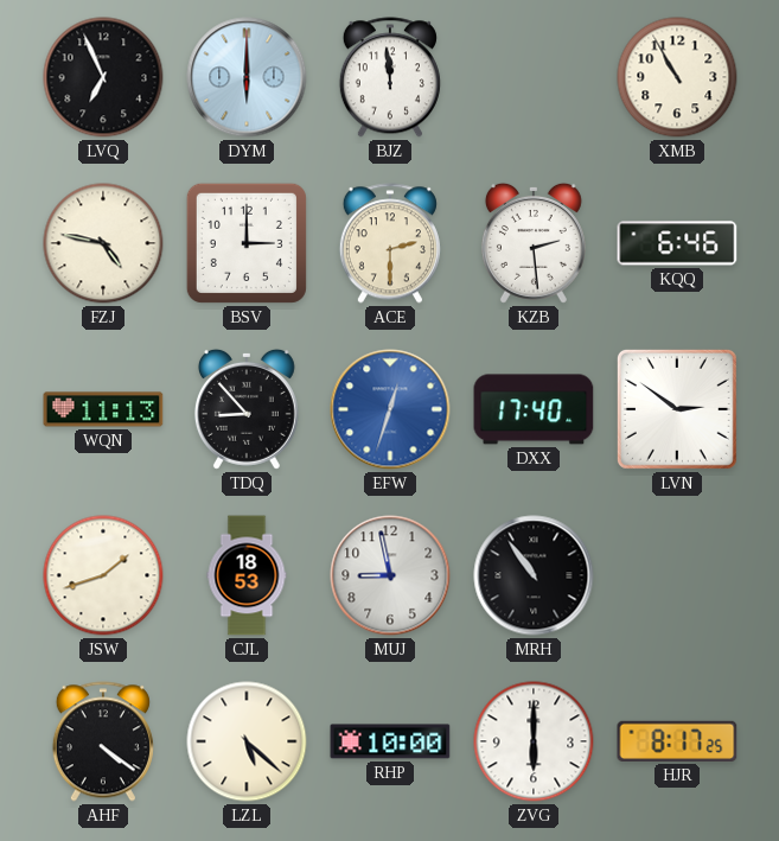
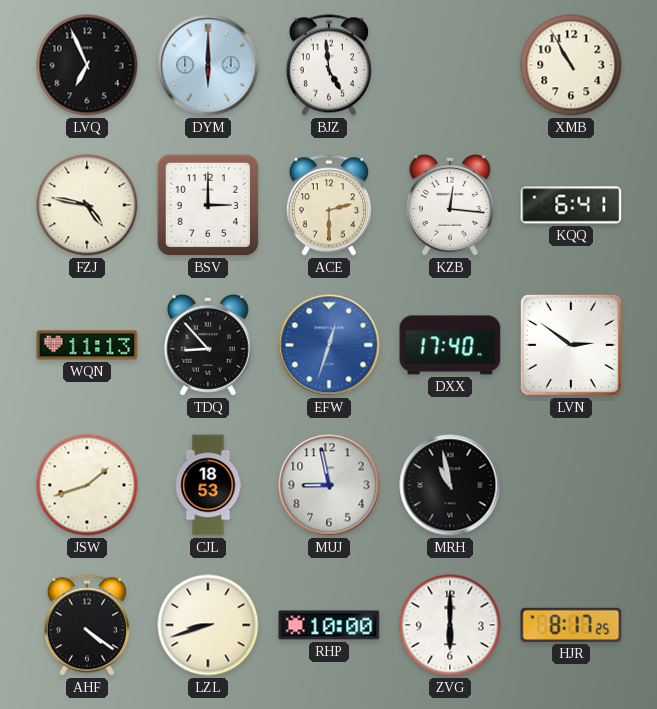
BJZ: 11:59 -> 4:59 (329, 65)
KZB: 2:29 -> 12:16 (450, 205)
KQQ: 6:46 -> 6:41 (571, 205)
MRH: 10:54 -> 10:58 (450, 485)
LZL: 5:22 -> 8:42 (208, 625)
